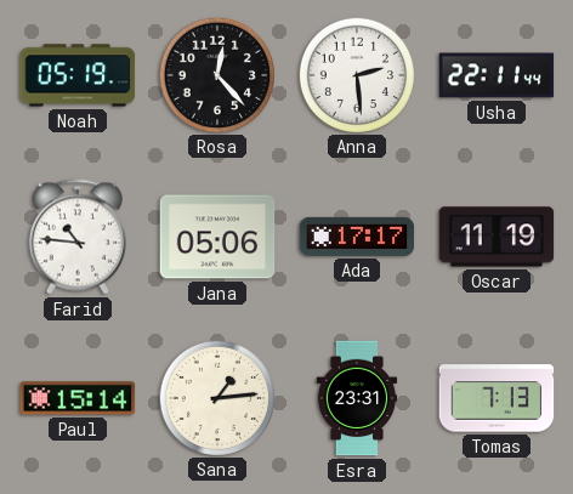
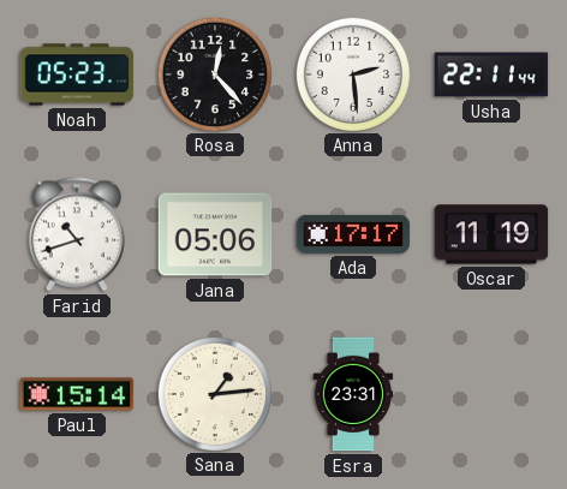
Noah: 05:19 -> 05:23 (77, 74)
Farid: 10:46 -> 10:42 (77, 234)
Tomas: 7:13 -> none (497, 398)
